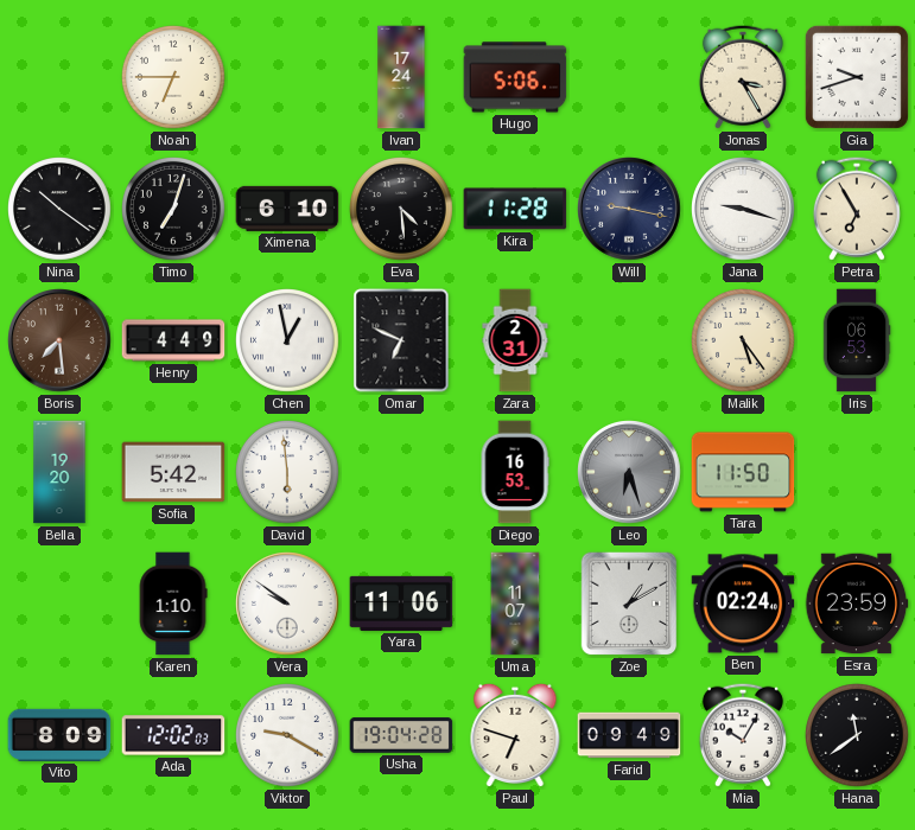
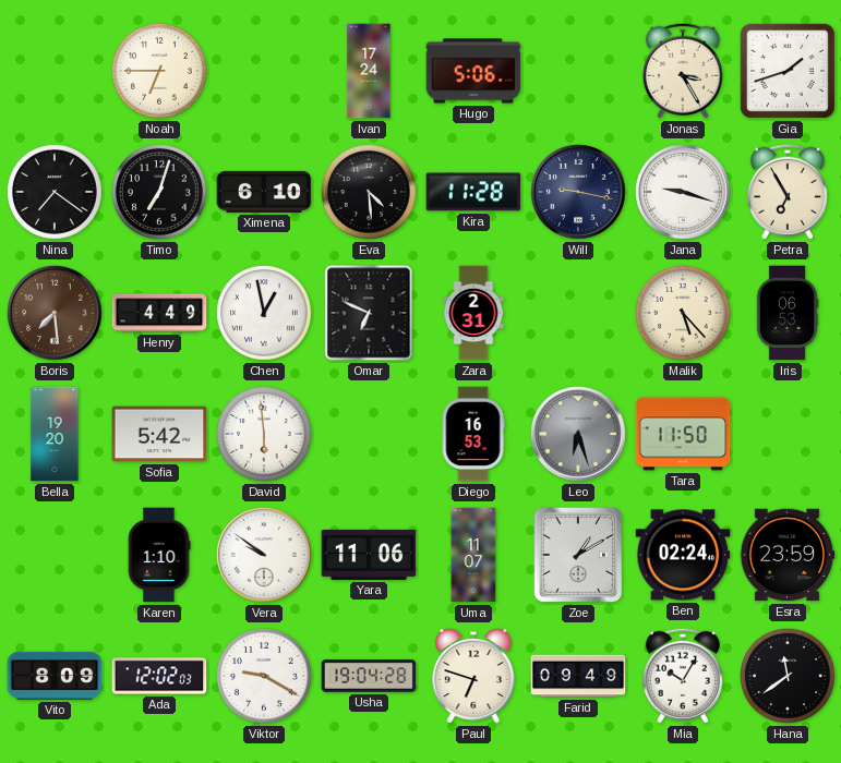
Gia: 9:42 -> 1:42 (788, 71)
Nina: 10:21 -> 7:21 (56, 193)
Malik: 5:24 -> 5:23 (684, 314)
